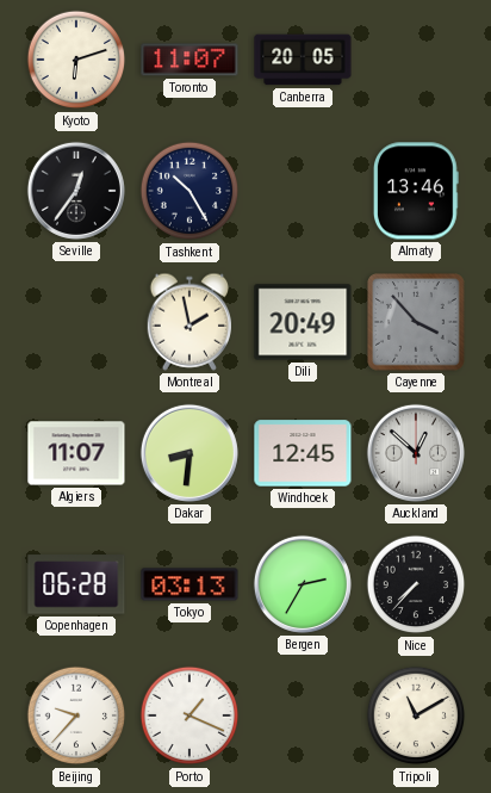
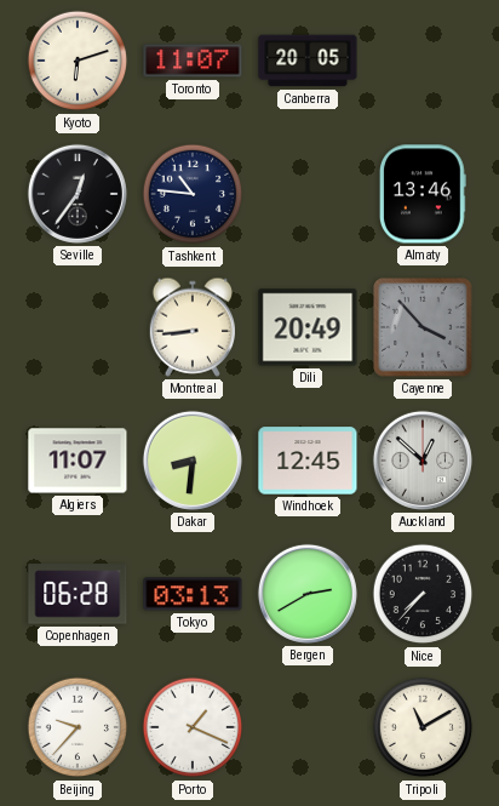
Tashkent: 10:25 -> 10:46 (193, 194)
Montreal: 1:58 -> 8:44 (191, 327)
Bergen: 2:35 -> 2:40 (308, 594)
